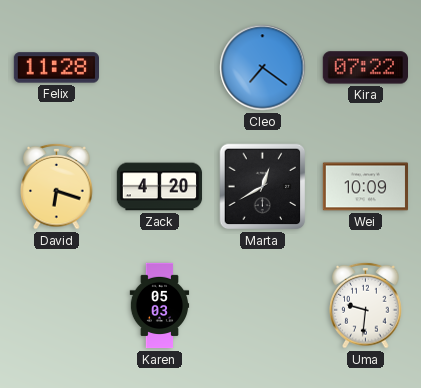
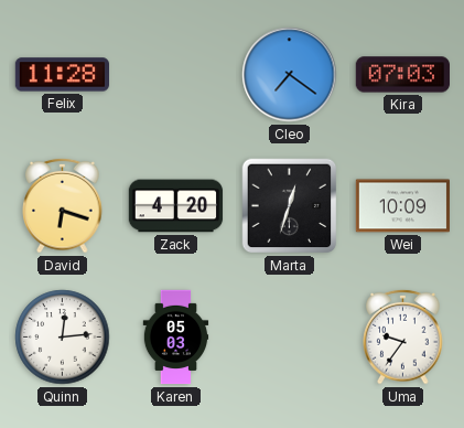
Kira: 07:22 -> 07:03 (402, 75)
Marta: 12:40 -> 12:33 (290, 206)
Quinn: none -> 12:14 (63, 338)
Uma: 9:31 -> 9:36 (403, 336)
